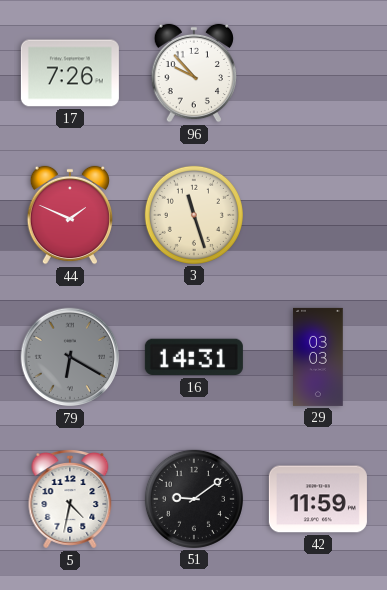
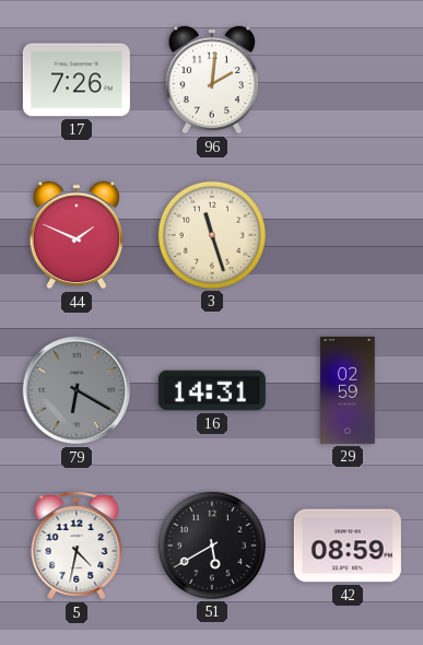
96: 9:53 -> 2:01 (211, 80)
29: 03:03 -> 02:59 (348, 390)
51: 9:09 -> 5:40 (212, 546)
42: 11:59 -> 08:59 (348, 546)
